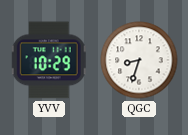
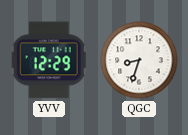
YVV: 10:29 -> 12:29 (49, 60)
